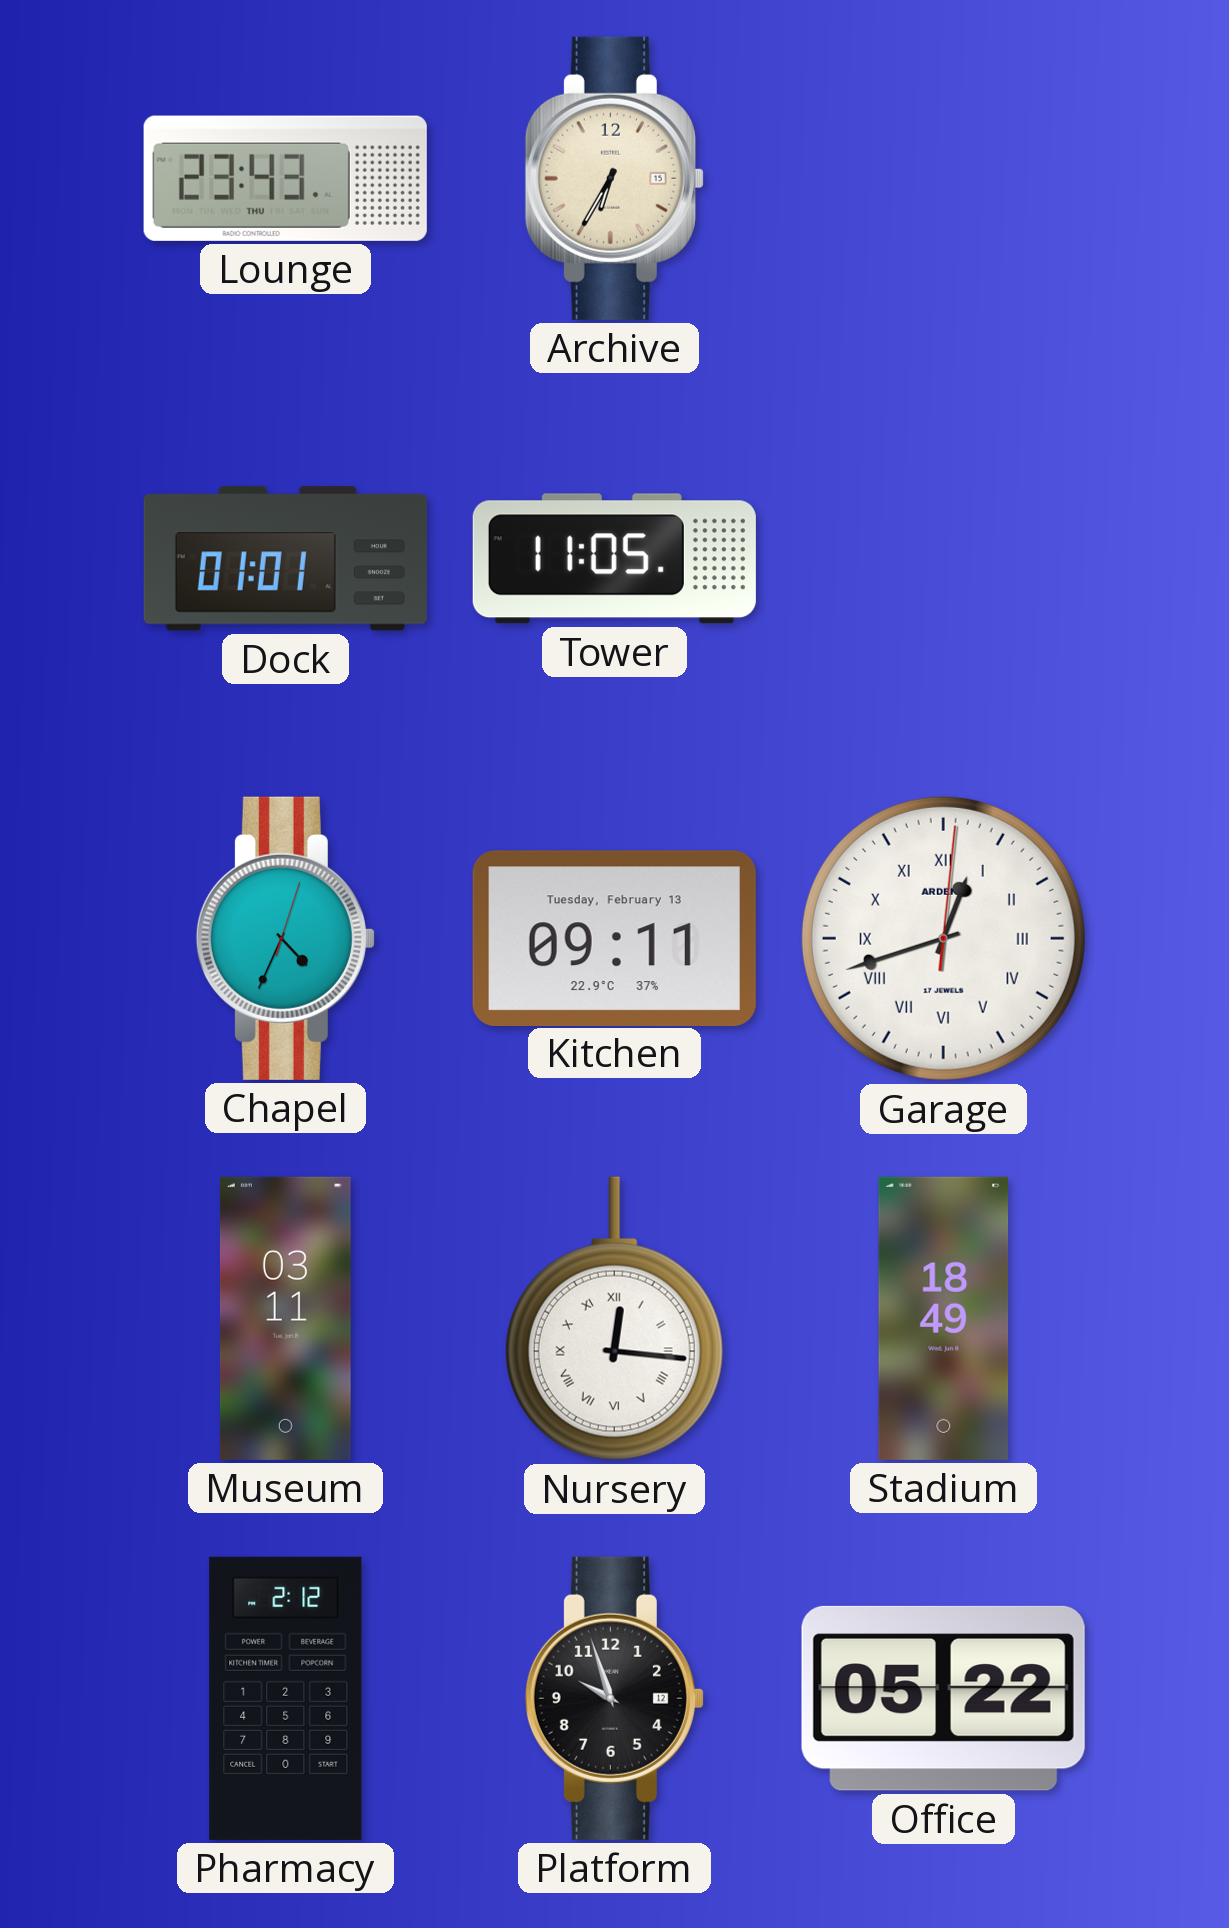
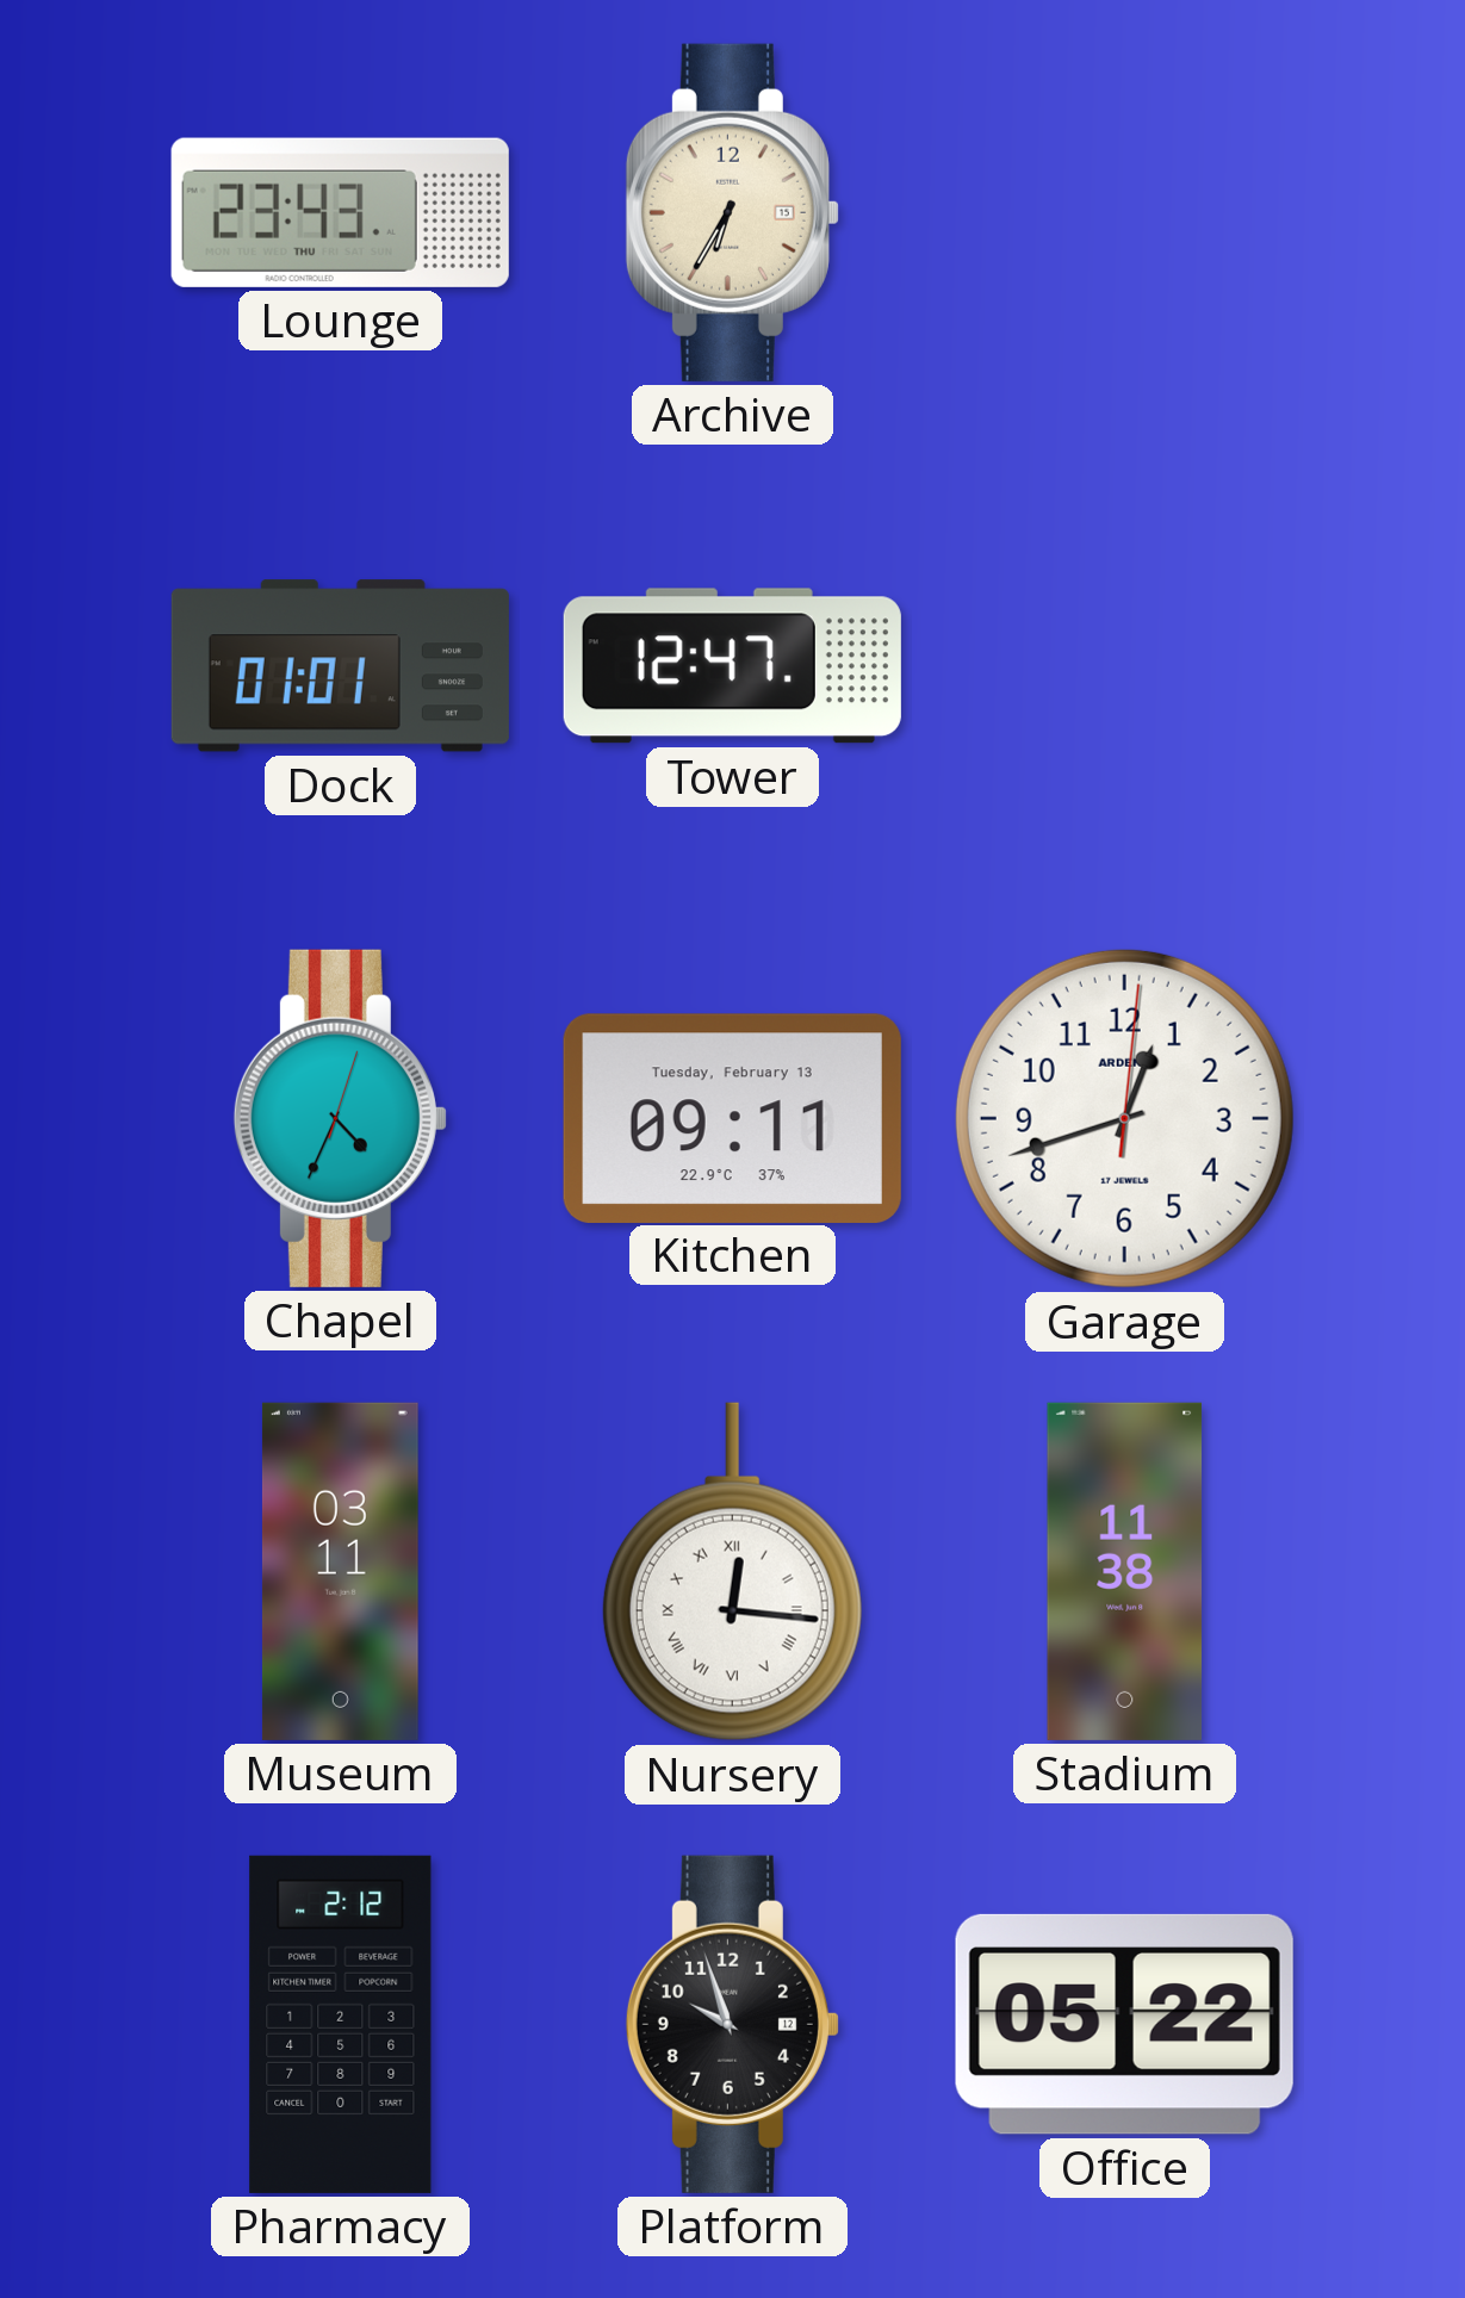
Tower: 11:05 -> 12:47 (732, 666)
Garage numerals: Roman -> Arabic (1124, 1118)
Stadium: 18:49 -> 11:38 (1125, 1571)
